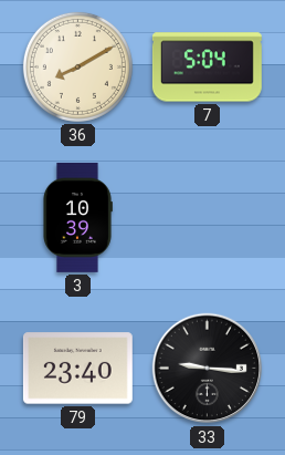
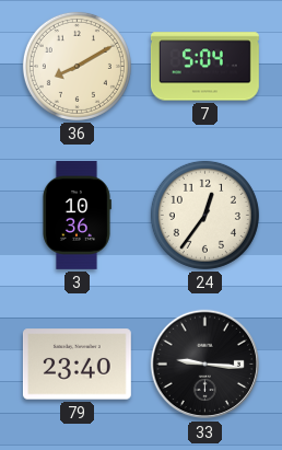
3: 10:39 -> 10:36 (78, 215)
24: none -> 12:36 (204, 215)
